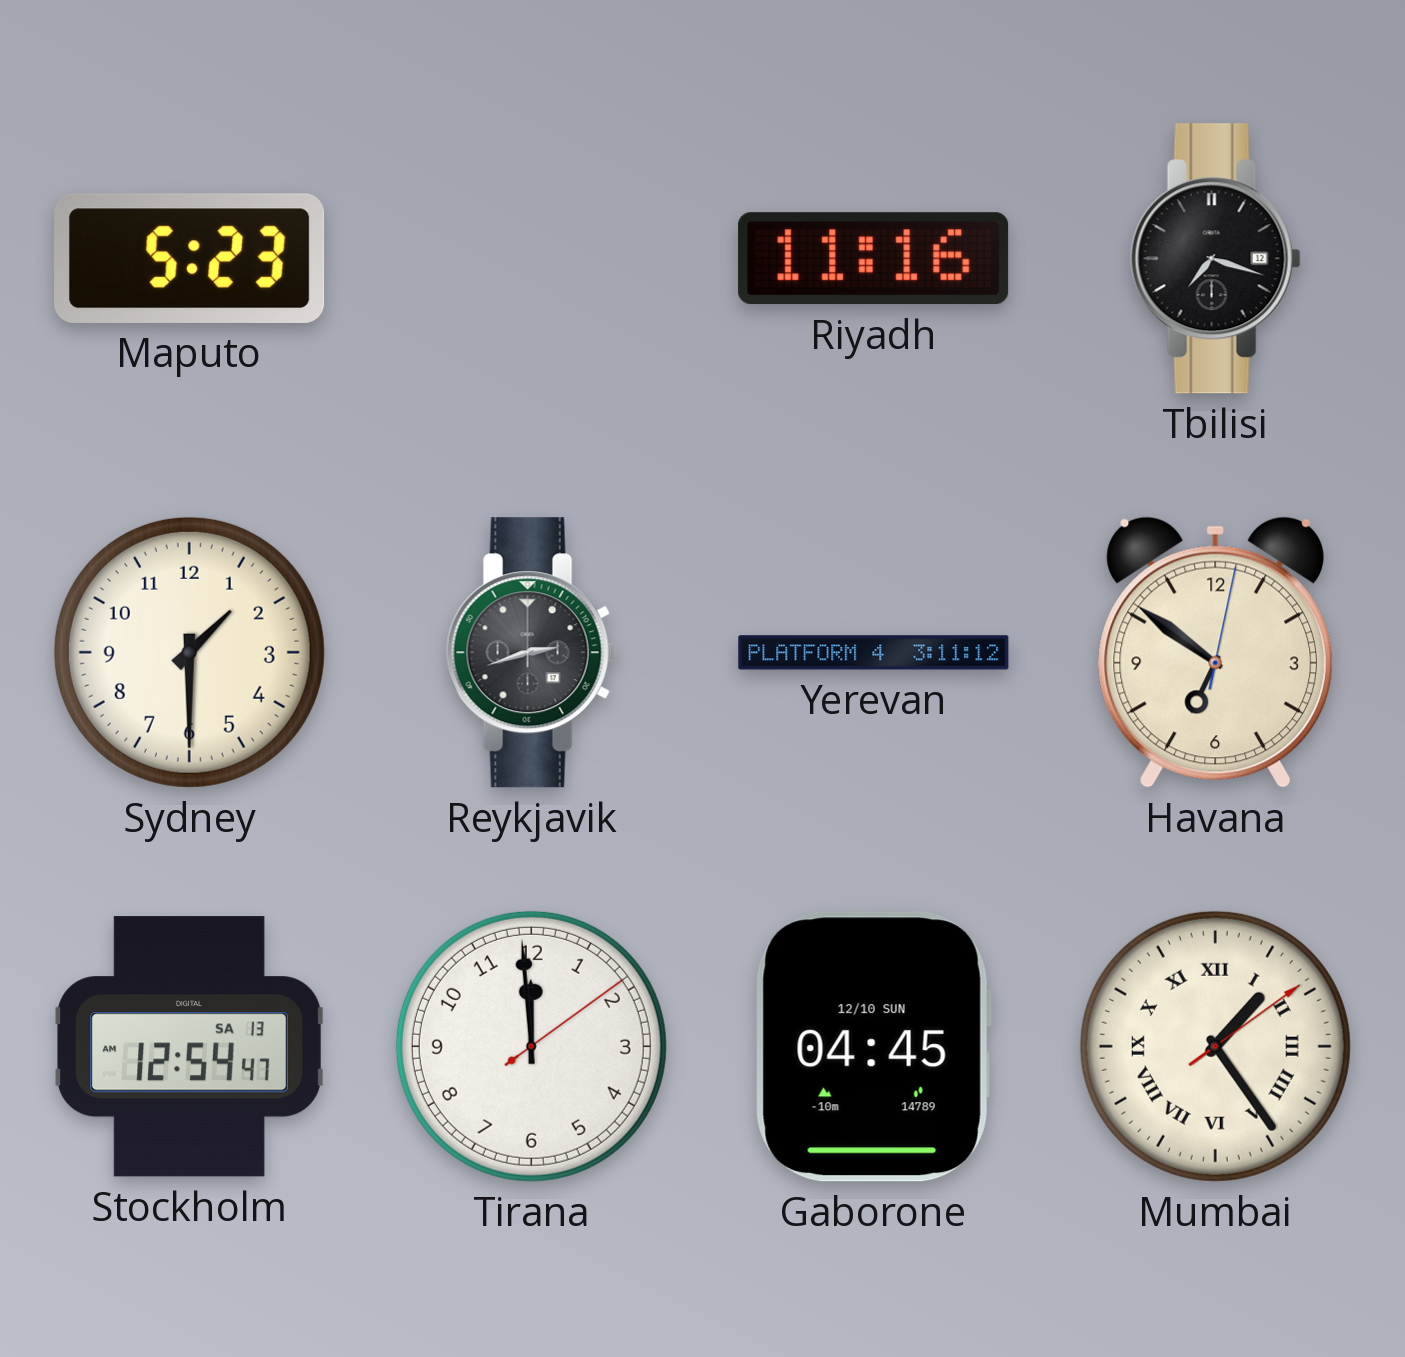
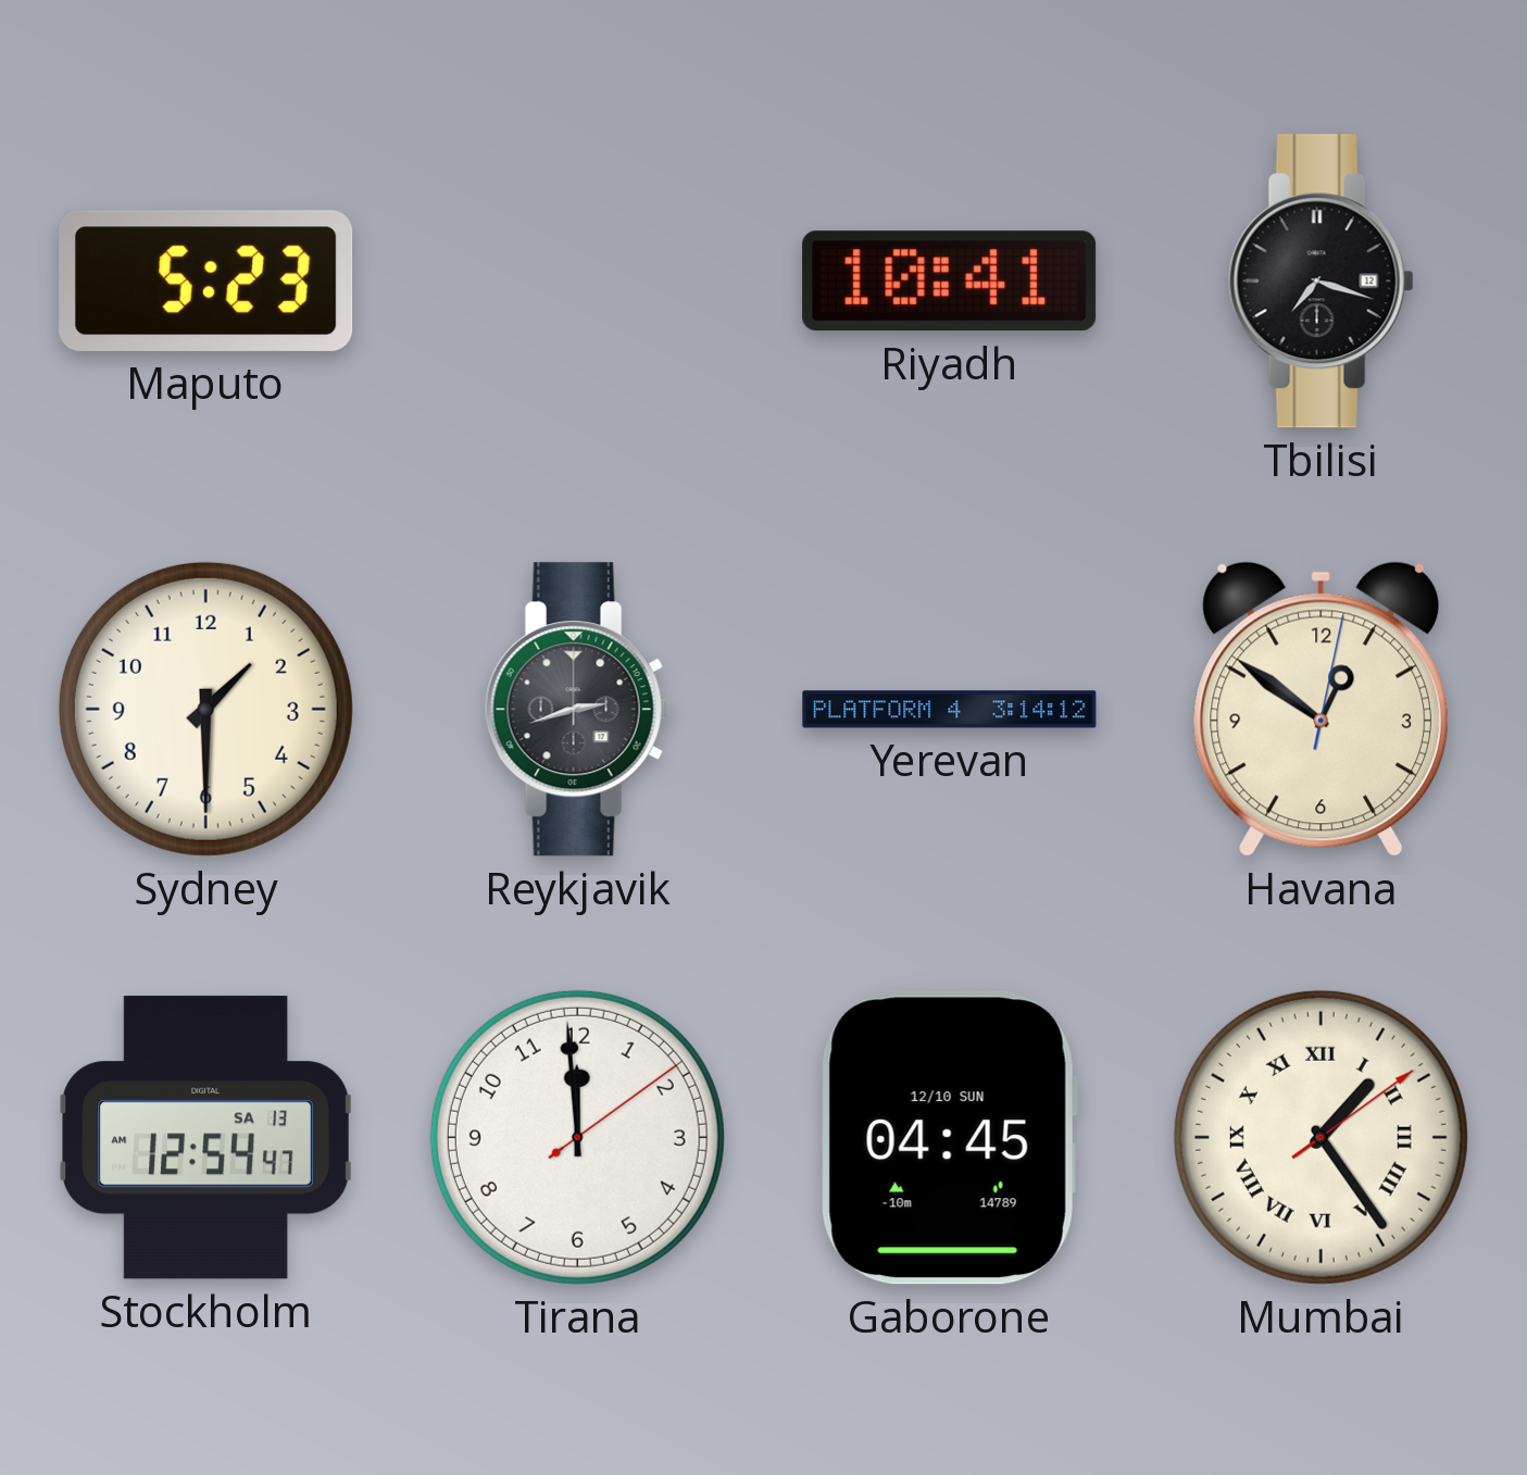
Riyadh: 11:16 -> 10:41 (950, 282)
Yerevan: 3:11 -> 3:14 (950, 710)
Havana: 6:51 -> 12:51 (1322, 709)
